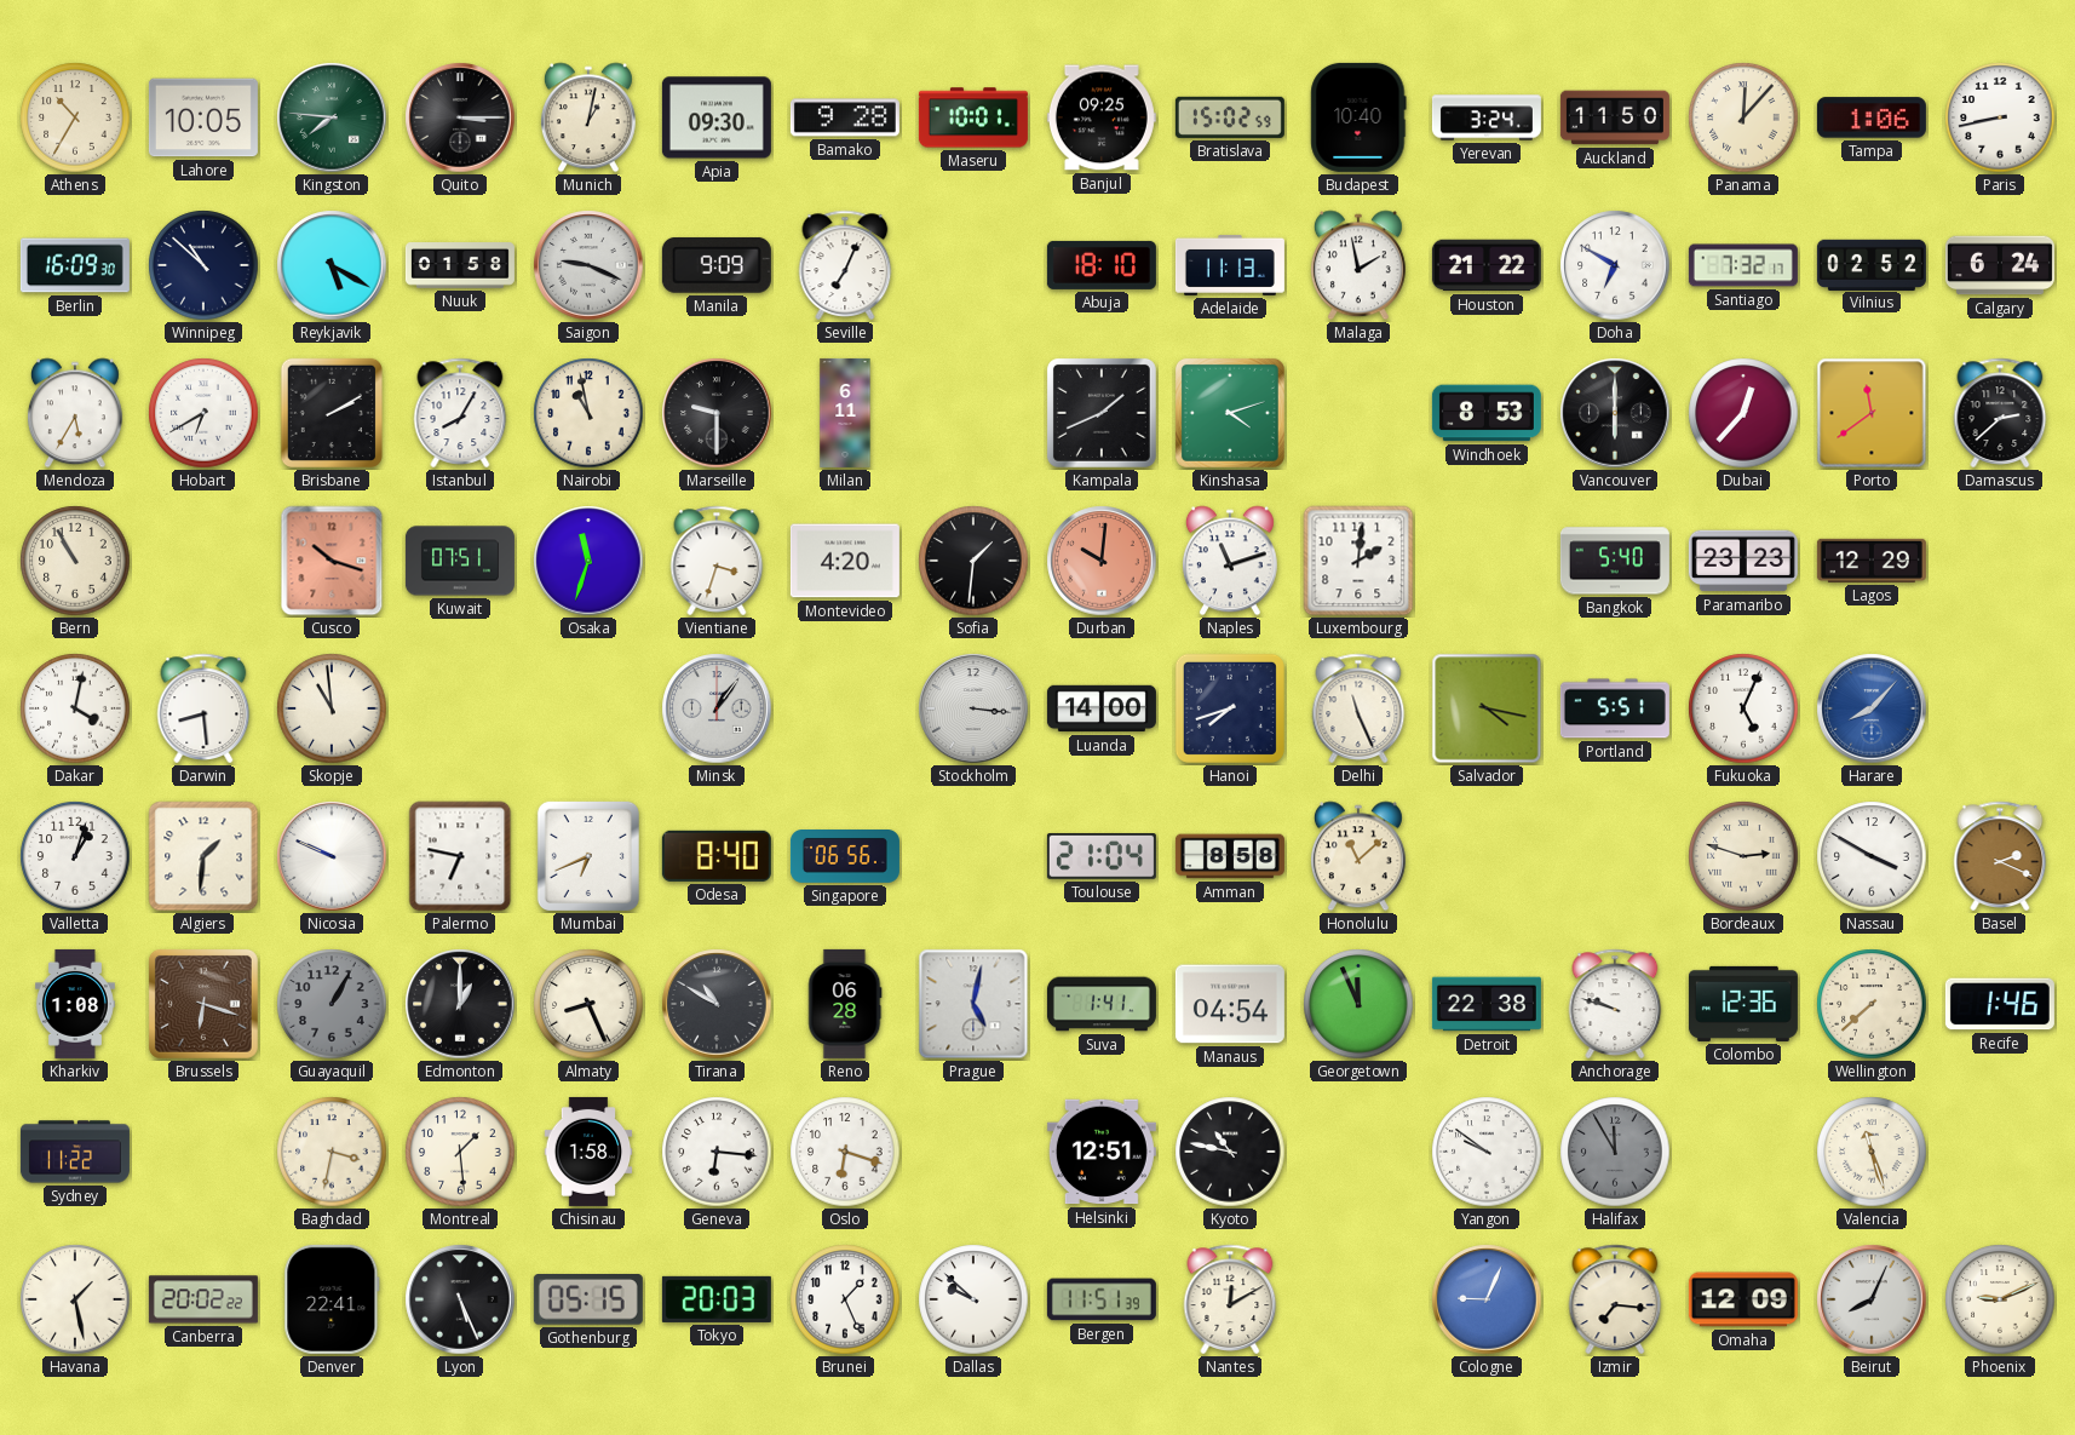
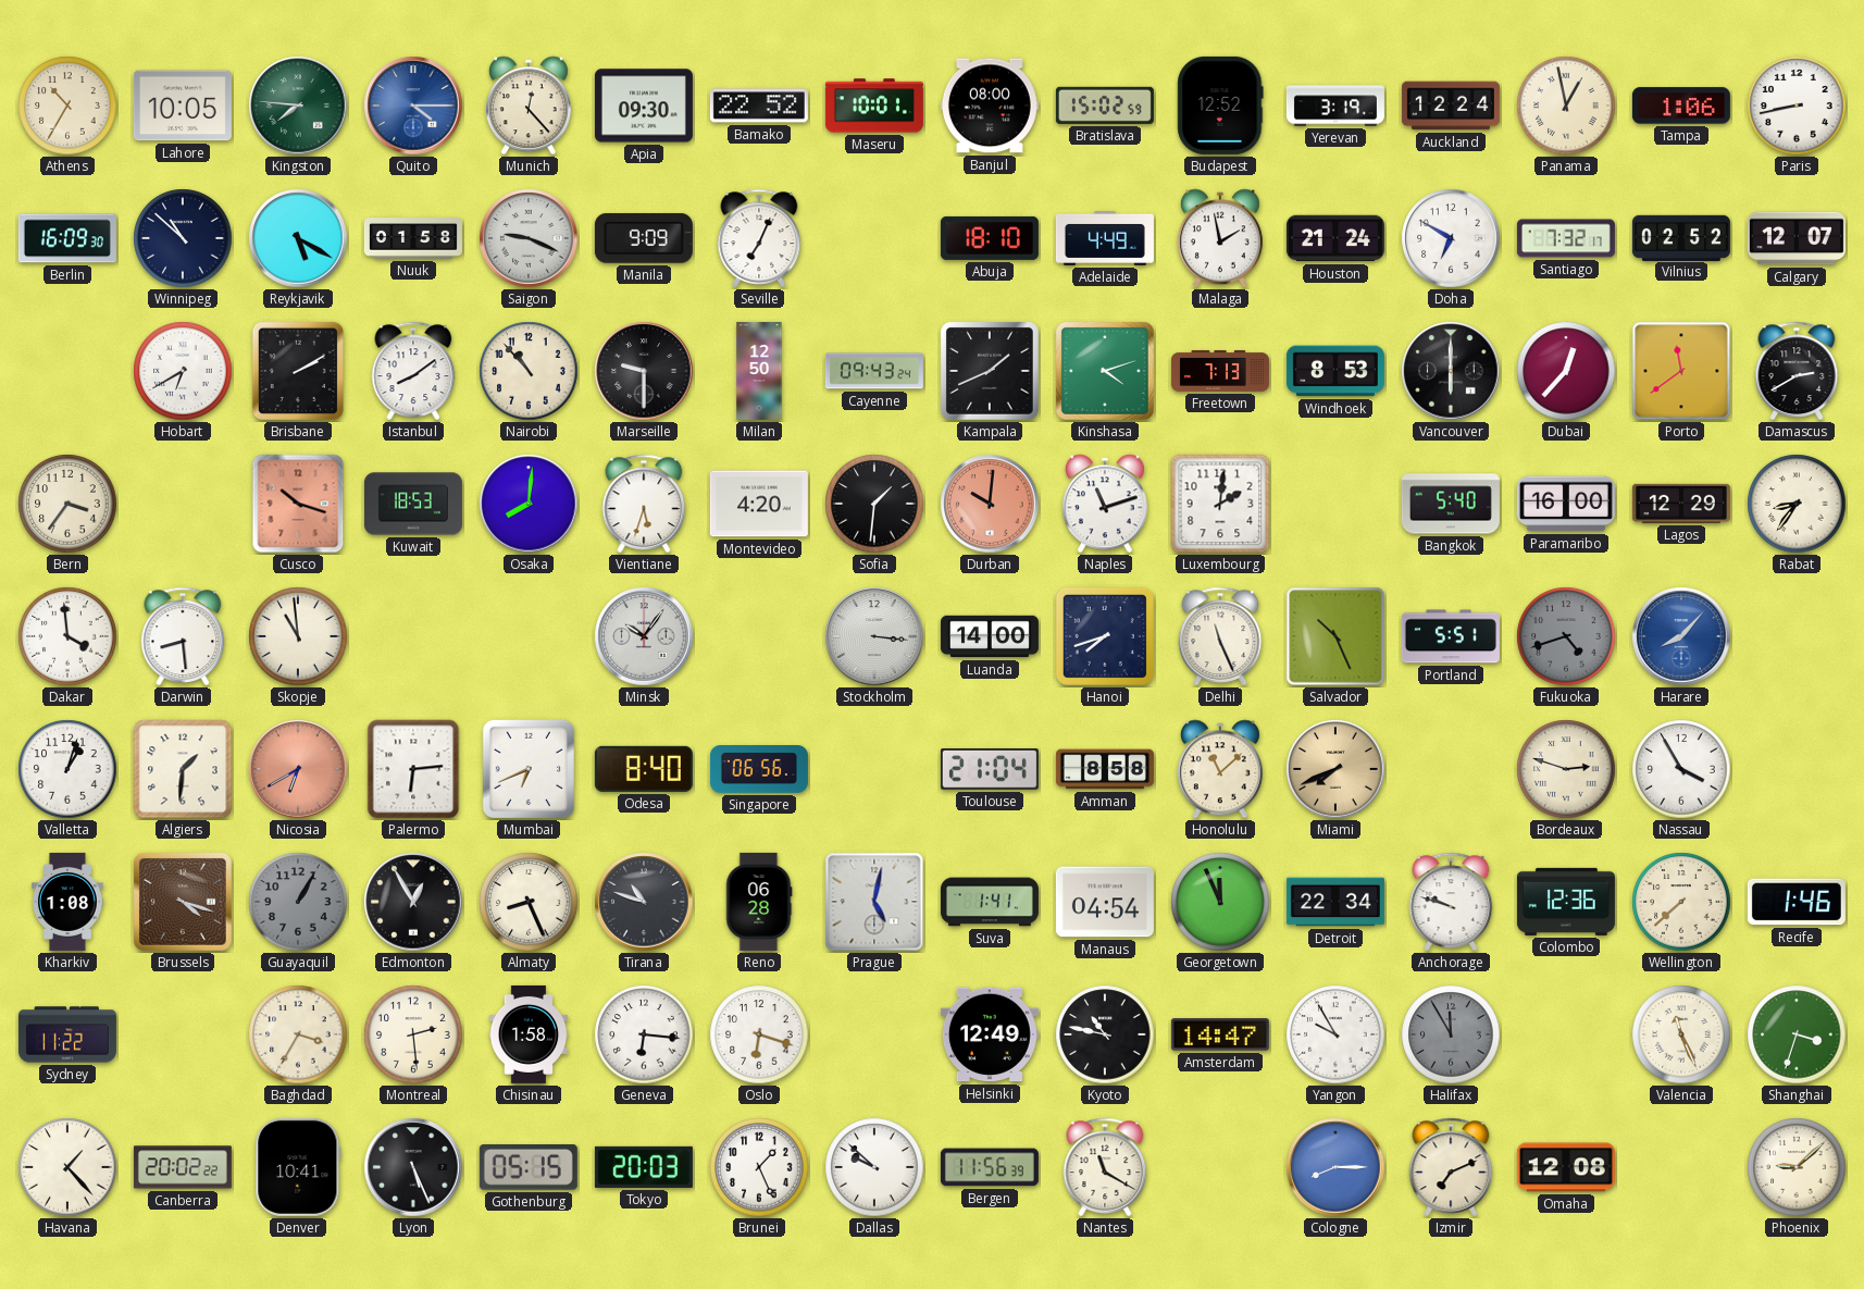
Quito: 3:15 -> 4:15 (413, 106)
Quito dial: black -> blue (413, 106)
Munich: 1:02 -> 12:23 (529, 106)
Bamako: 9:28 -> 22:52 (759, 106)
Banjul: 09:25 -> 08:00 (990, 106)
Budapest: 10:40 -> 12:52 (1220, 106)
Yerevan: 3:24 -> 3:19 (1335, 106)
Auckland: 11:50 -> 12:24 (1451, 106)
Panama: 12:07 -> 12:58 (1566, 106)
Adelaide: 11:13 -> 4:49 (1105, 238)
Houston: 21:22 -> 21:24 (1335, 238)
Calgary: 6:24 -> 12:07 (1797, 238)
Mendoza: 5:35 -> none (75, 413)
Istanbul: 8:05 -> 8:09 (413, 371)
Nairobi: 10:58 -> 10:53 (529, 371)
Milan: 6:11 -> 12:50 (759, 371)
Cayenne: none -> 09:43 (874, 371)
Freetown: none -> 7:13 (1220, 371)
Damascus: 2:38 -> 2:40 (1797, 371)
Bern: 10:55 -> 3:36 (67, 504)
Kuwait: 07:51 -> 18:53 (413, 504)
Osaka: 11:33 -> 8:01 (529, 504)
Vientiane: 3:33 -> 5:33 (644, 504)
Paramaribo: 23:23 -> 16:00 (1566, 504)
Rabat: none -> 8:36 (1797, 504)
Dakar: 4:02 -> 3:59 (67, 636)
Minsk: 1:06 -> 10:06 (644, 636)
Salvador: 4:17 -> 10:26 (1335, 636)
Fukuoka: 5:04 -> 4:42 (1566, 636)
Fukuoka dial: white -> grey (1566, 636)
Nicosia: 9:49 -> 6:40 (298, 769)
Nicosia dial: white -> salmon (298, 769)
Palermo: 6:47 -> 6:14 (413, 769)
Miami: none -> 7:41 (1335, 769)
Nassau: 3:50 -> 3:55 (1681, 769)
Basel: 2:19 -> none (2000, 856)
Brussels: 6:18 -> 4:18 (183, 902)
Edmonton: 1:00 -> 12:55 (413, 902)
Tirana: 10:50 -> 10:48 (644, 902)
Detroit: 22:38 -> 22:34 (1335, 902)
Baghdad: 3:32 -> 3:35 (298, 1034)
Montreal: 1:29 -> 2:29 (413, 1034)
Helsinki: 12:51 -> 12:49 (990, 1034)
Amsterdam: none -> 14:47 (1220, 1034)
Yangon: 9:51 -> 9:55 (1335, 1034)
Valencia: 11:27 -> 11:26 (1681, 1034)
Shanghai: none -> 3:33 (1797, 1034)
Havana: 1:28 -> 1:23 (67, 1167)
Denver: 22:41 -> 10:41 (298, 1167)
Bergen: 11:51 -> 11:56 (990, 1167)
Nantes: 12:10 -> 11:20 (1105, 1167)
Cologne: 9:04 -> 8:15 (1335, 1167)
Izmir: 7:16 -> 7:11 (1451, 1167)
Omaha: 12:09 -> 12:08 (1566, 1167)
Beirut: 8:04 -> none (1872, 1299)
Phoenix: 9:11 -> 9:08 (1797, 1167)
